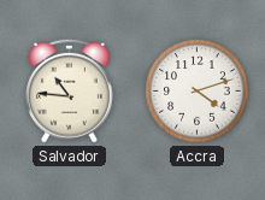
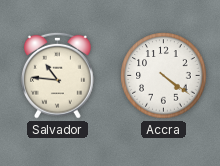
Accra: 4:12 -> 4:21 (164, 76)
